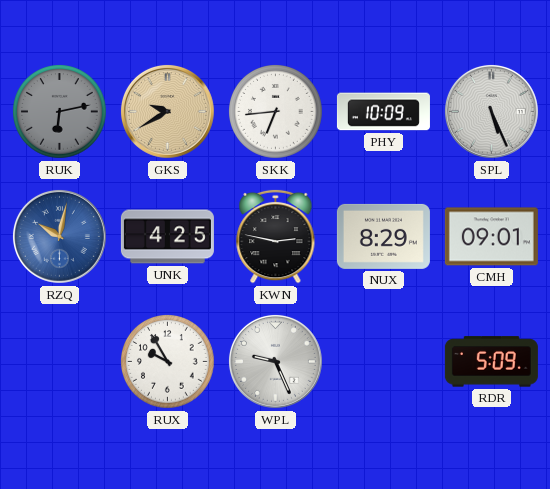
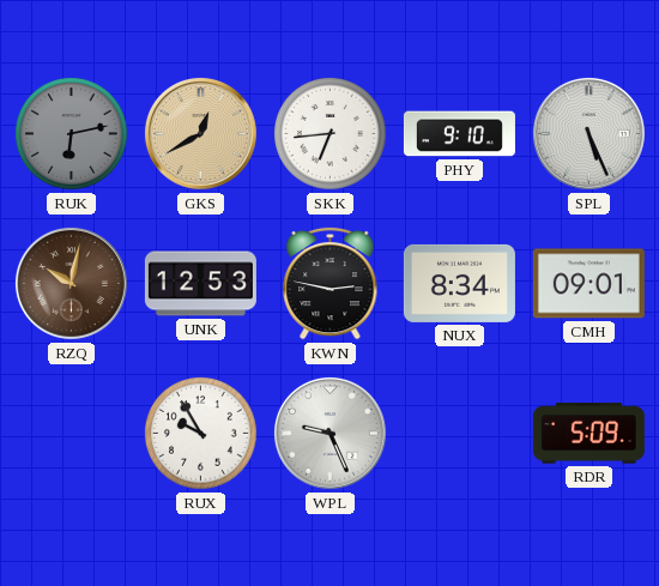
GKS: 9:40 -> 12:40 (200, 133)
PHY: 10:09 -> 9:10 (459, 134)
RZQ dial: blue -> brown (71, 283)
UNK: 4:25 -> 12:53 (200, 284)
NUX: 8:29 -> 8:34 (459, 283)
